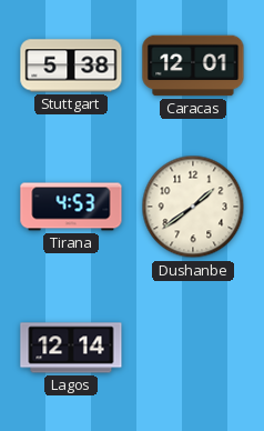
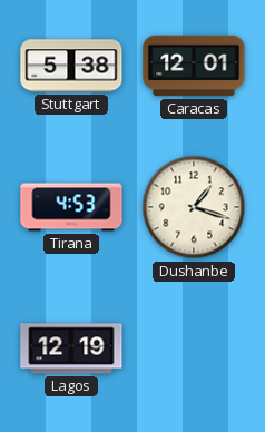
Dushanbe: 1:39 -> 1:18 (194, 207)
Lagos: 12:14 -> 12:19 (71, 348)
